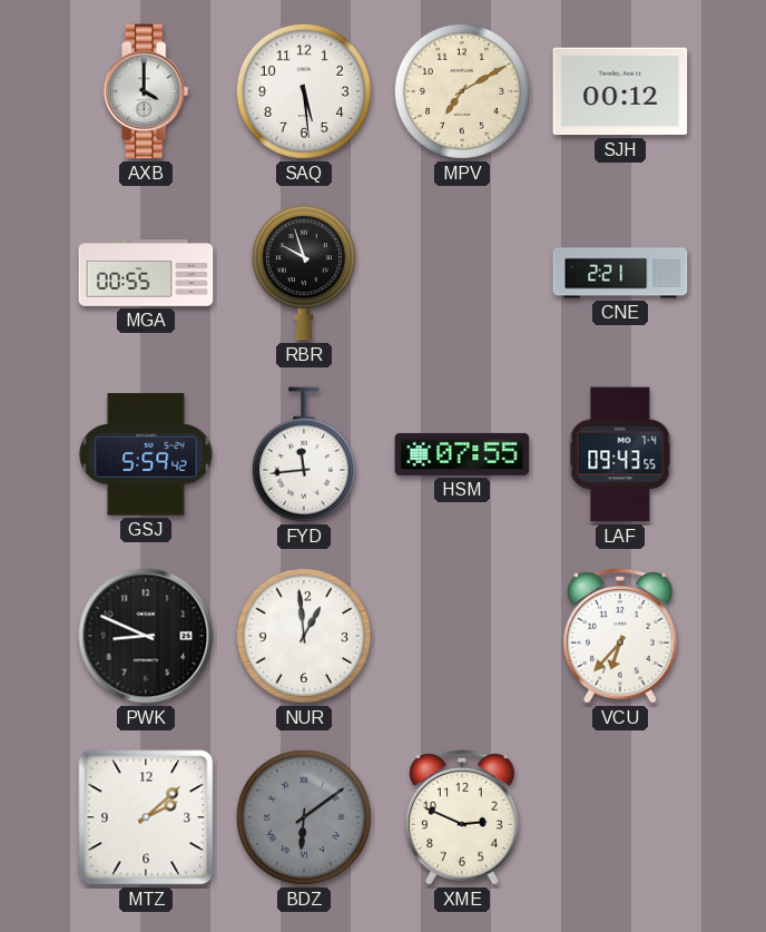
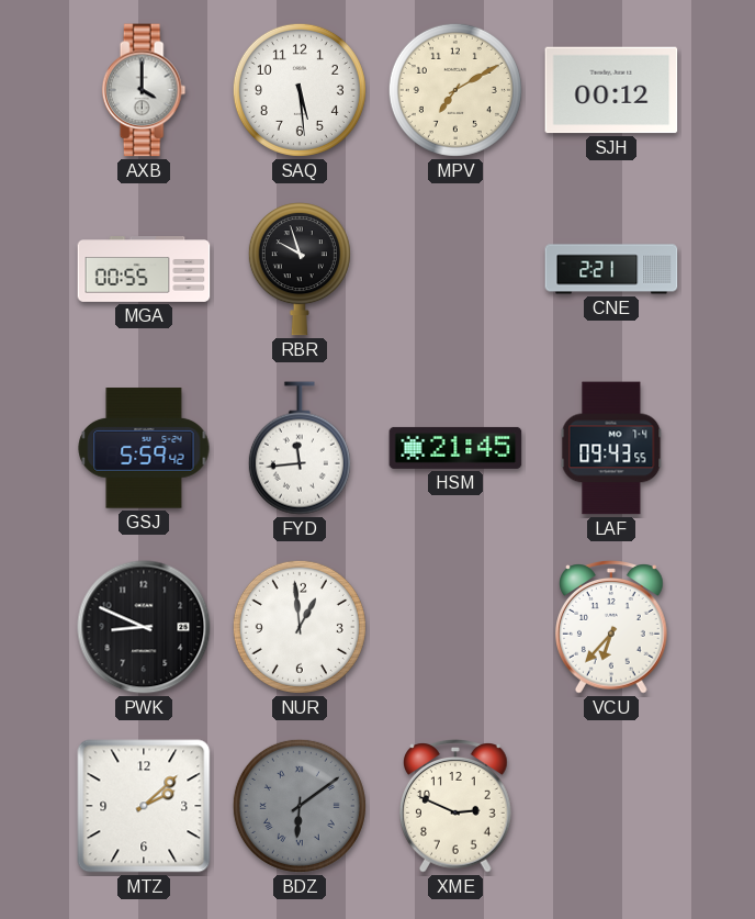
HSM: 07:55 -> 21:45 (455, 448)
